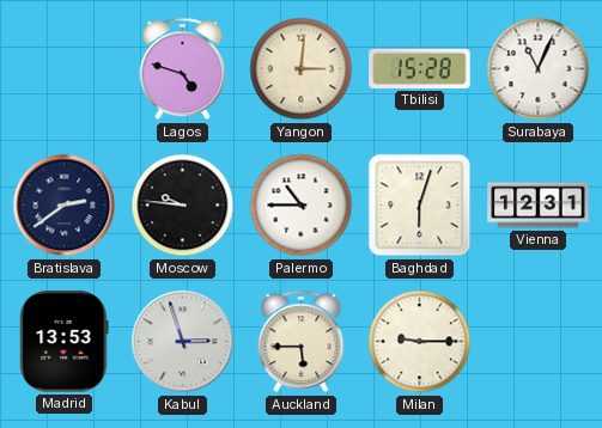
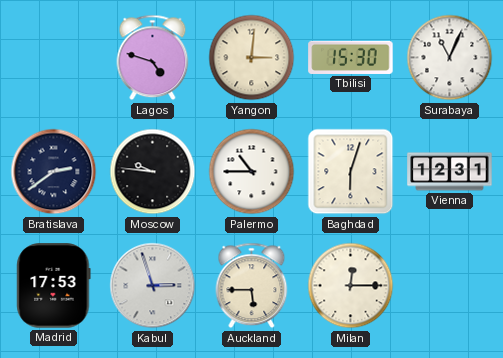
Tbilisi: 15:28 -> 15:30 (351, 57)
Madrid: 13:53 -> 17:53 (54, 286)
Milan: 9:15 -> 12:15 (351, 286)
